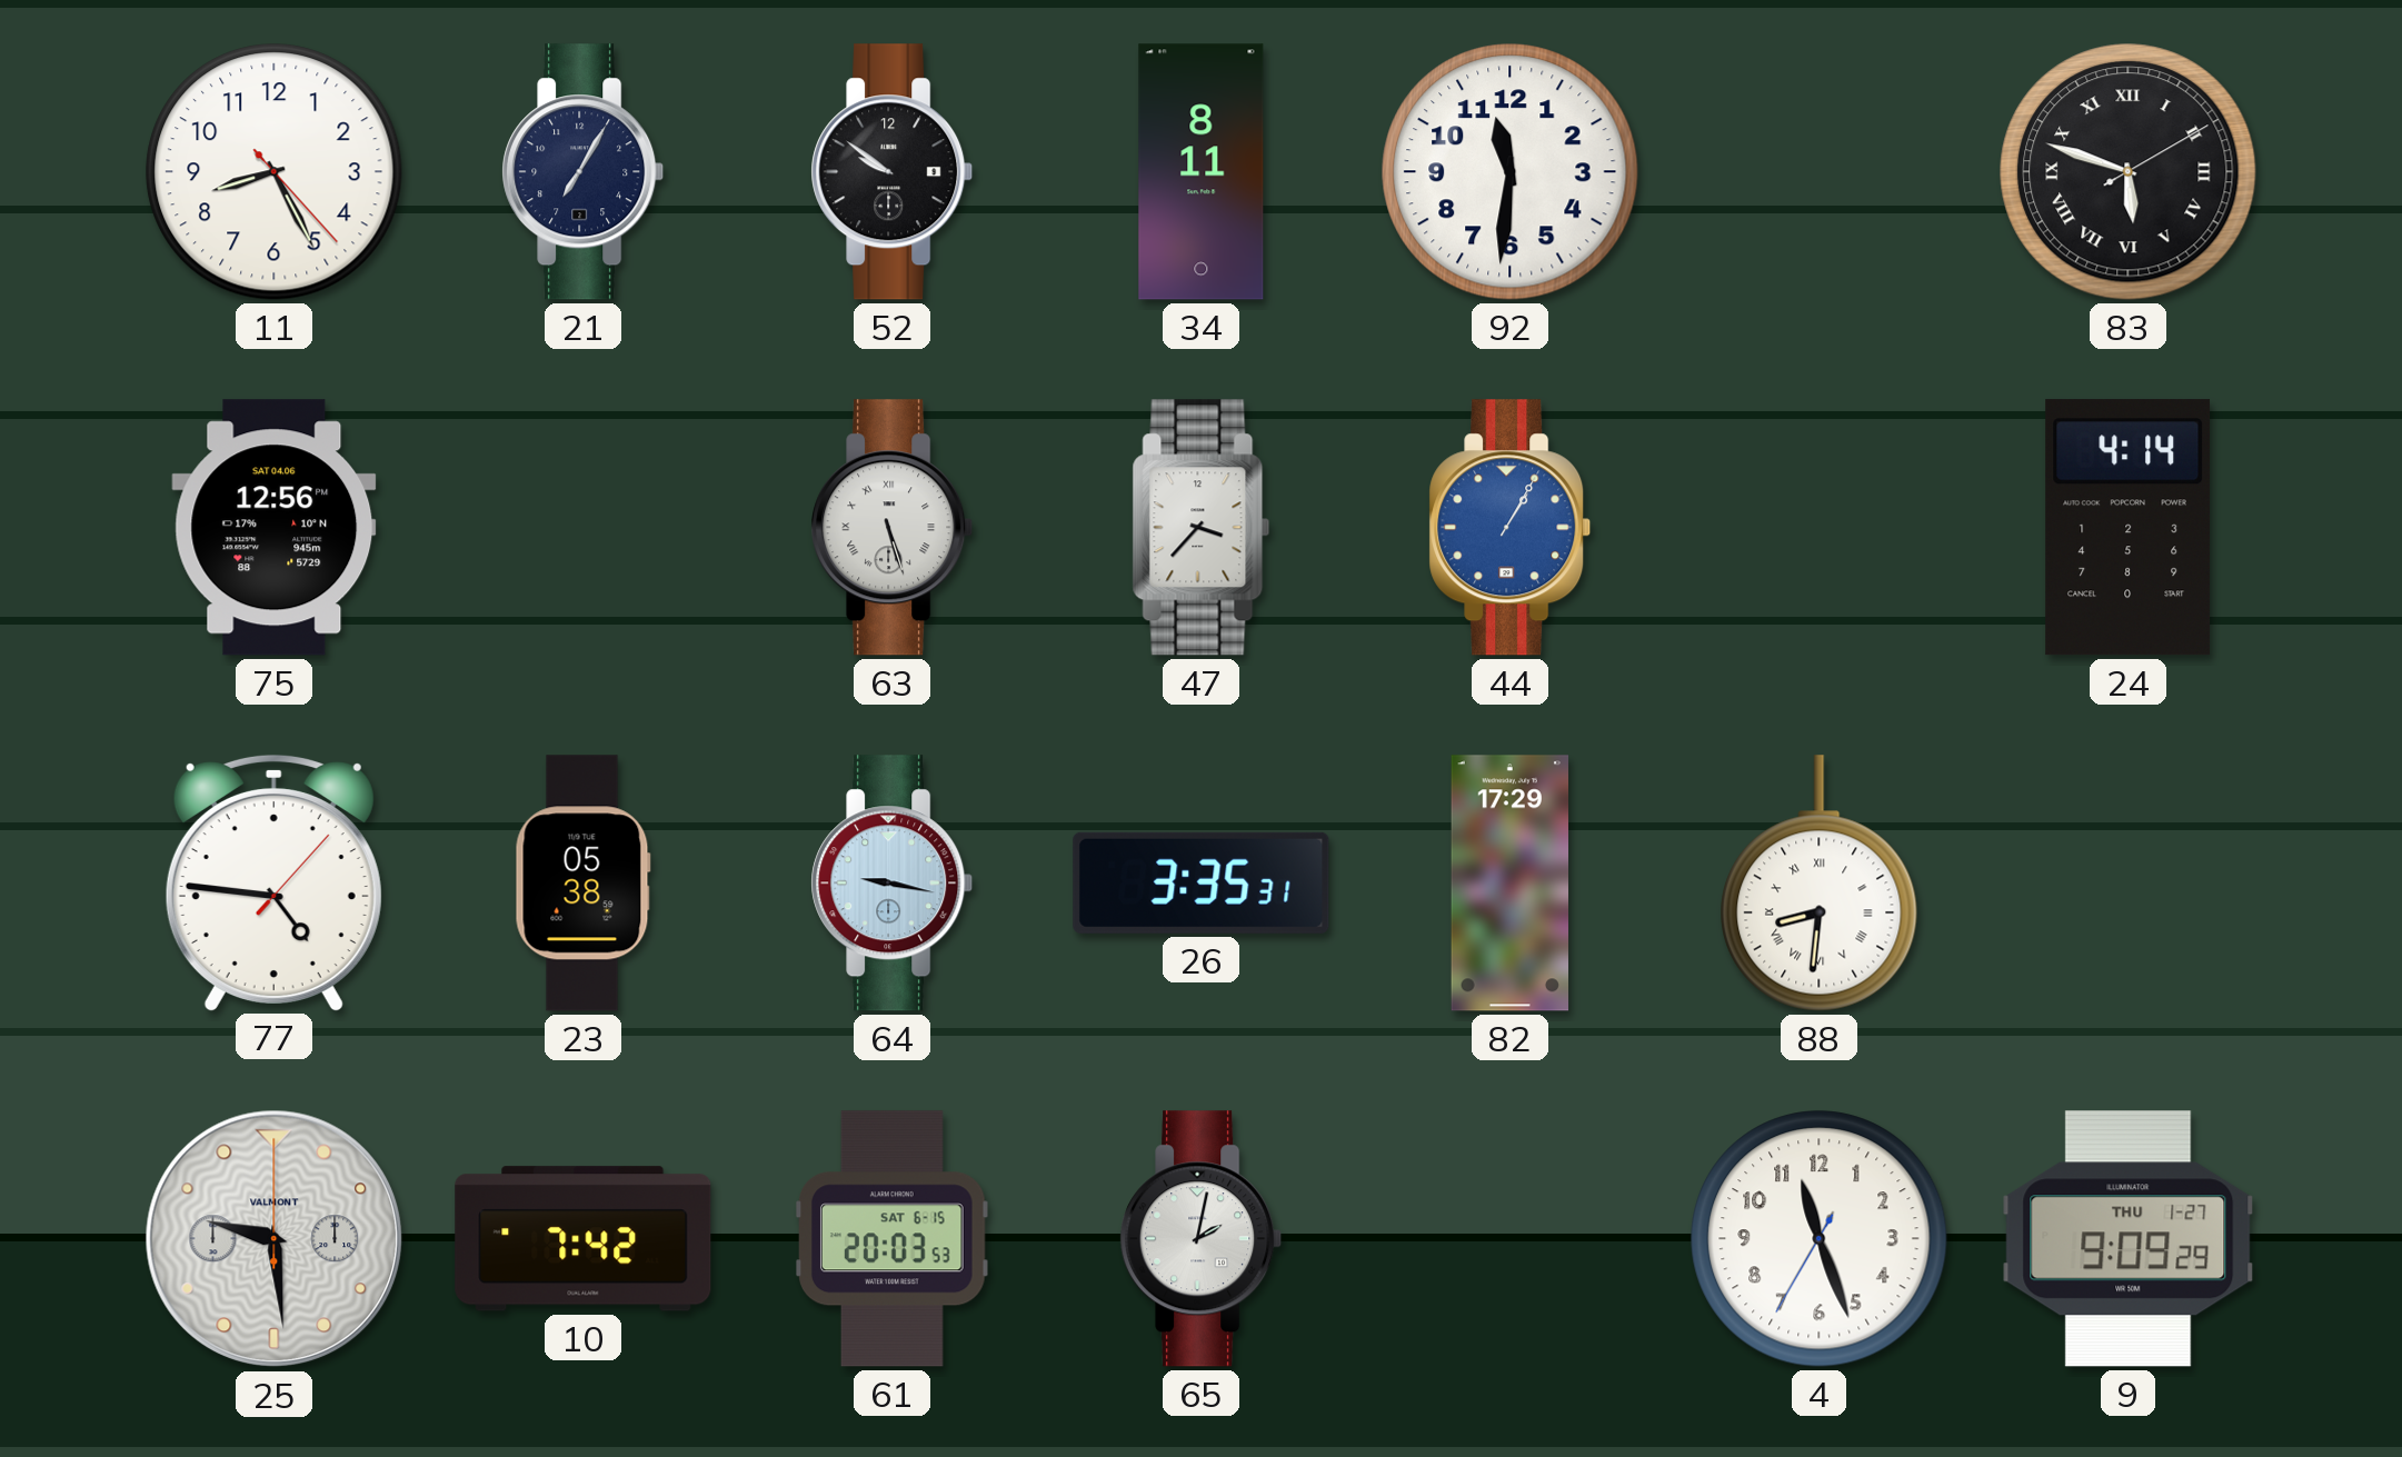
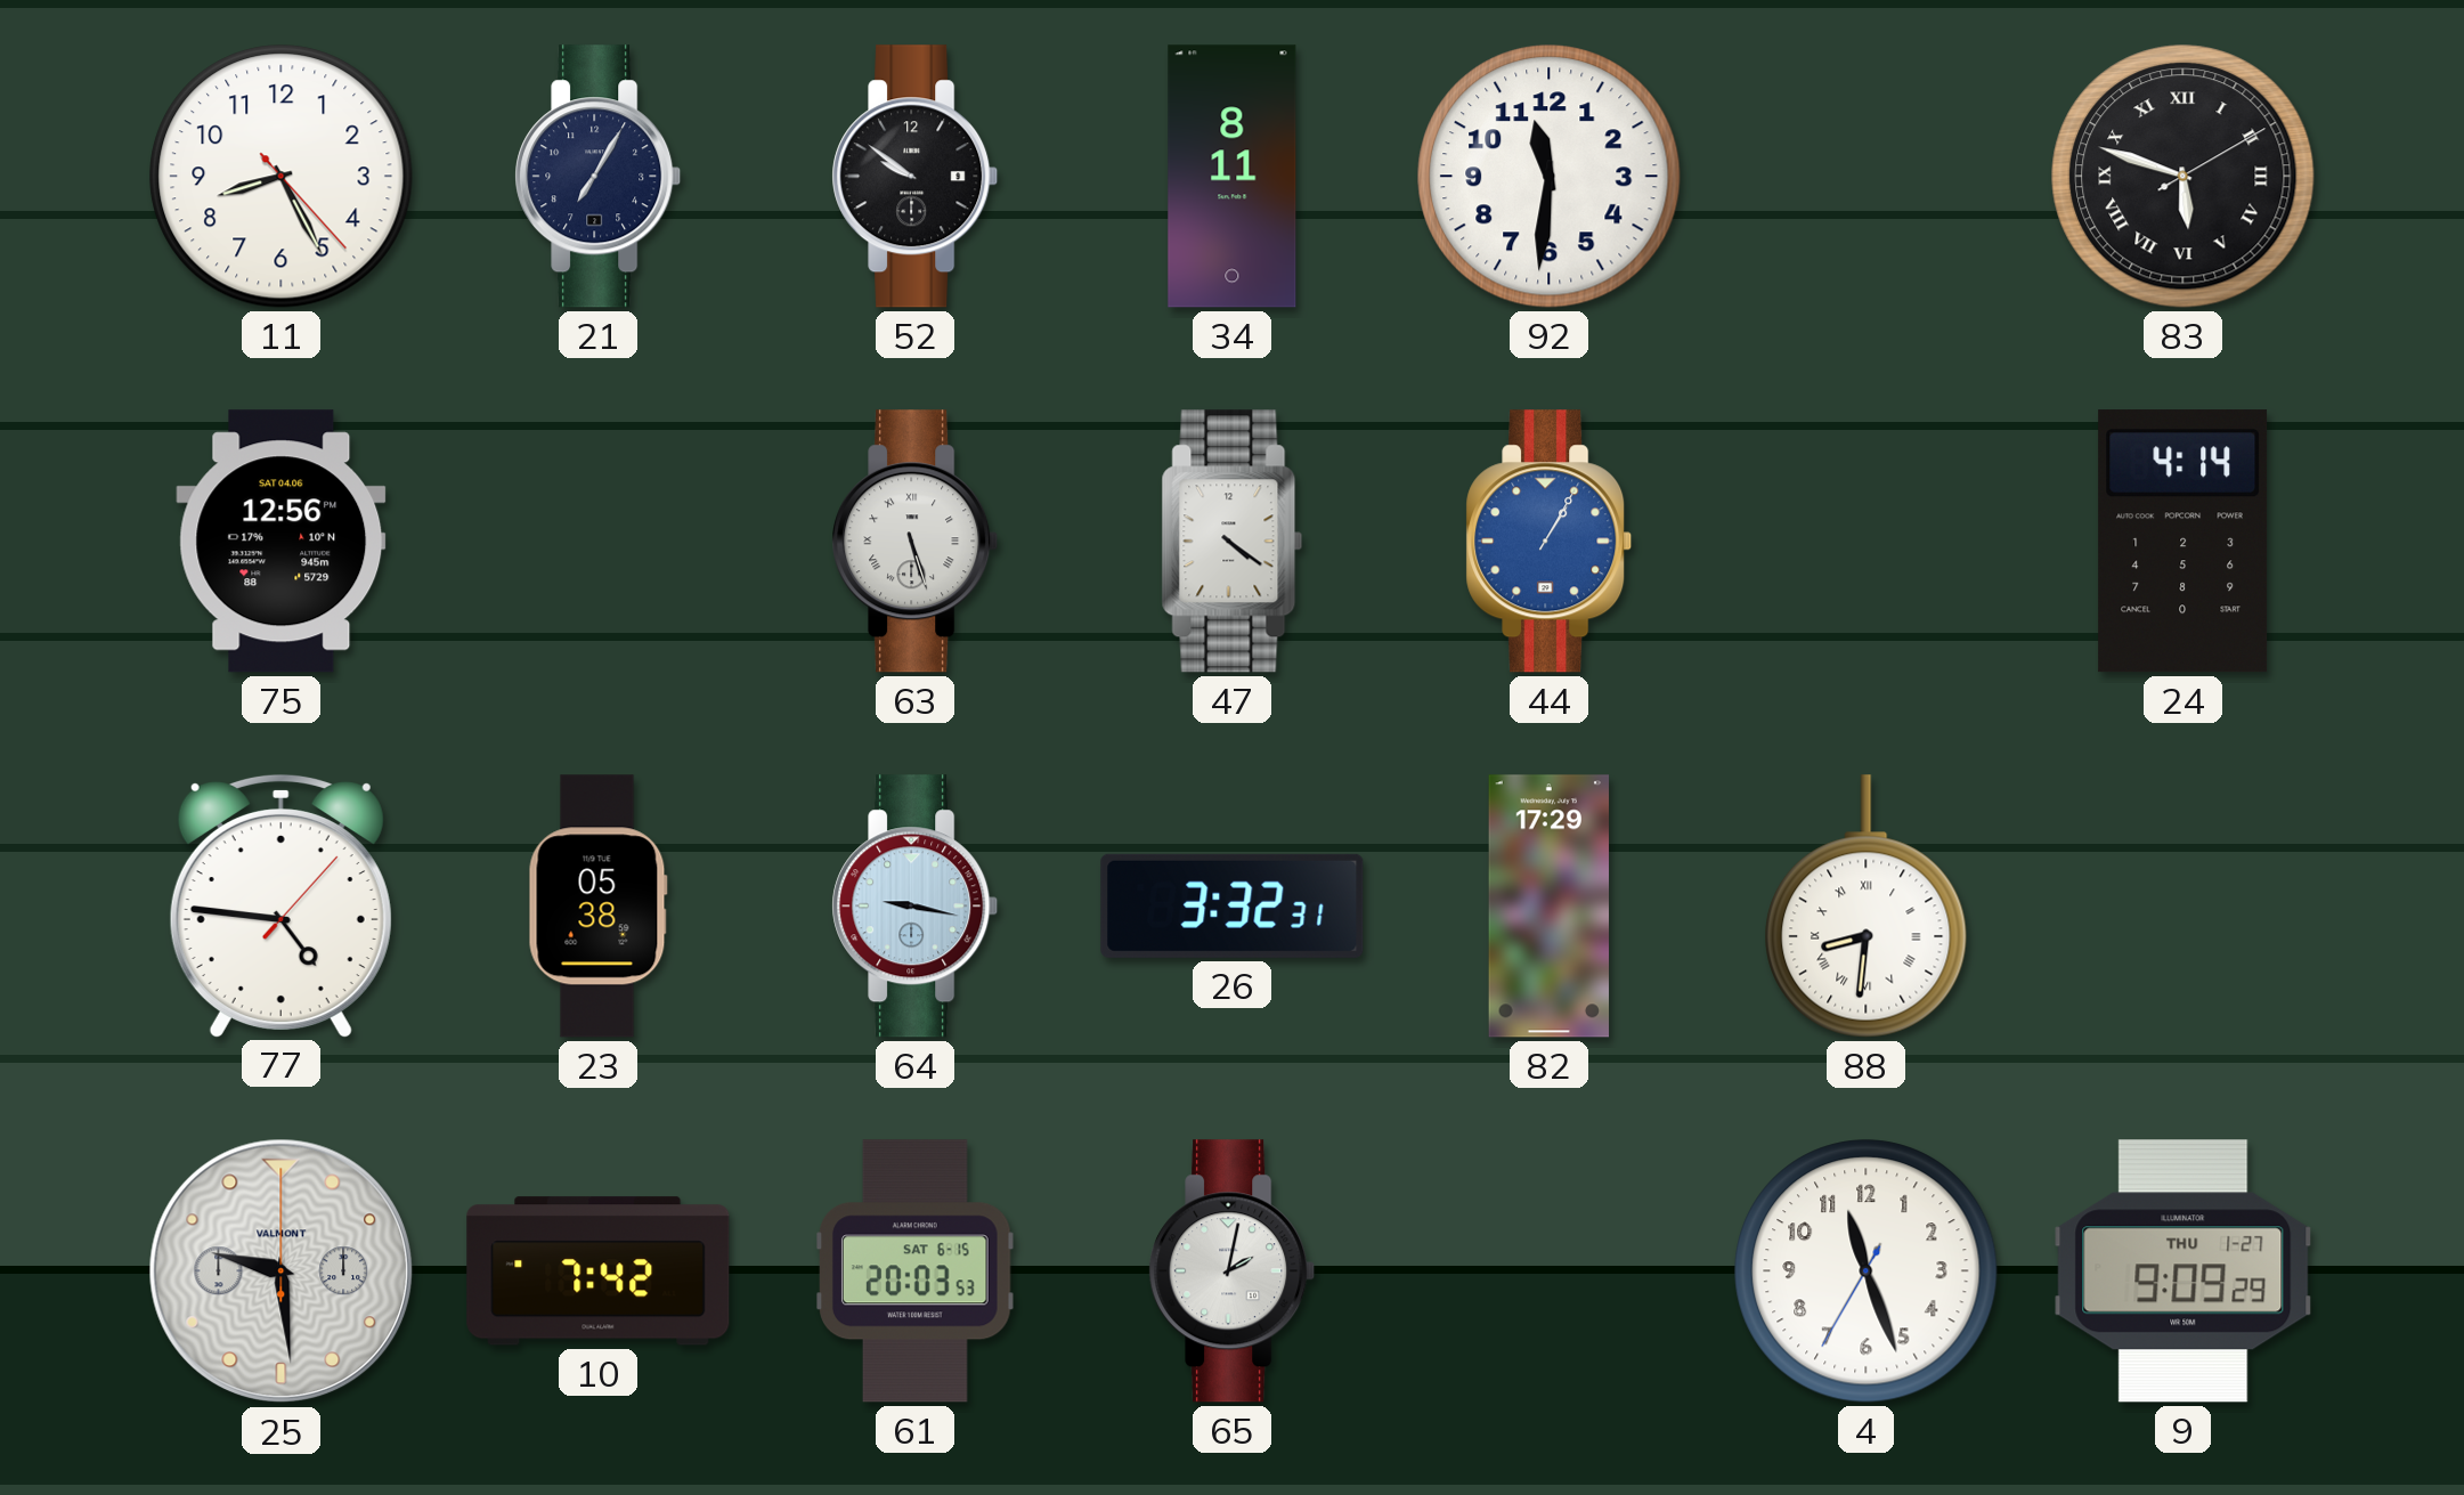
47: 3:37 -> 4:21 (1233, 542)
26: 3:35 -> 3:32 (1233, 905)
